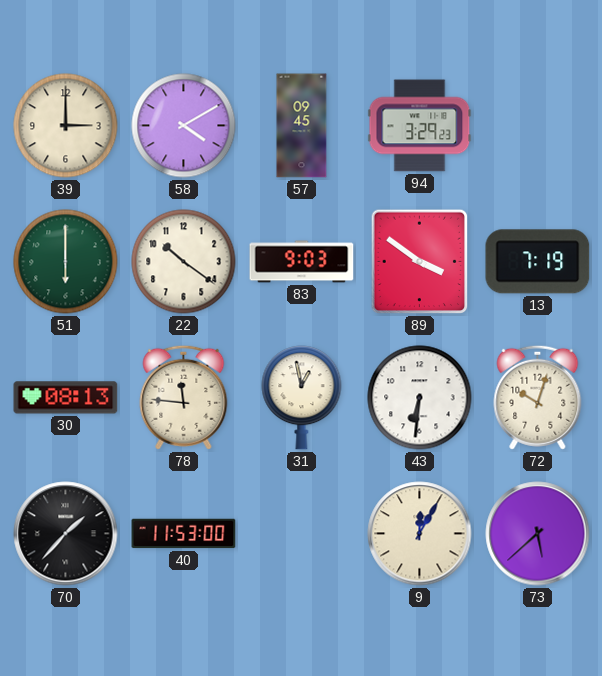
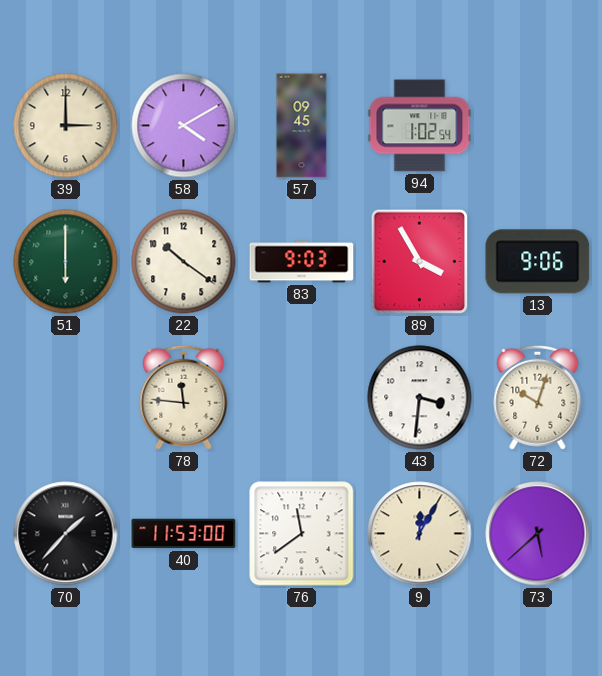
94: 3:29 -> 1:02 (420, 126)
89: 3:51 -> 3:55 (420, 262)
13: 7:19 -> 9:06 (538, 262)
30: 08:13 -> none (66, 398)
31: 12:58 -> none (302, 398)
43: 6:31 -> 3:31 (420, 398)
76: none -> 11:39 (302, 534)
